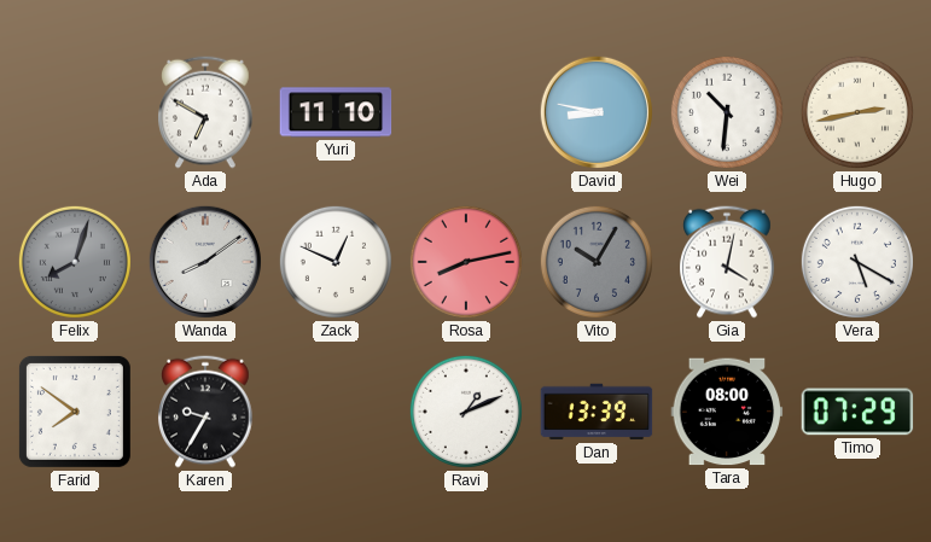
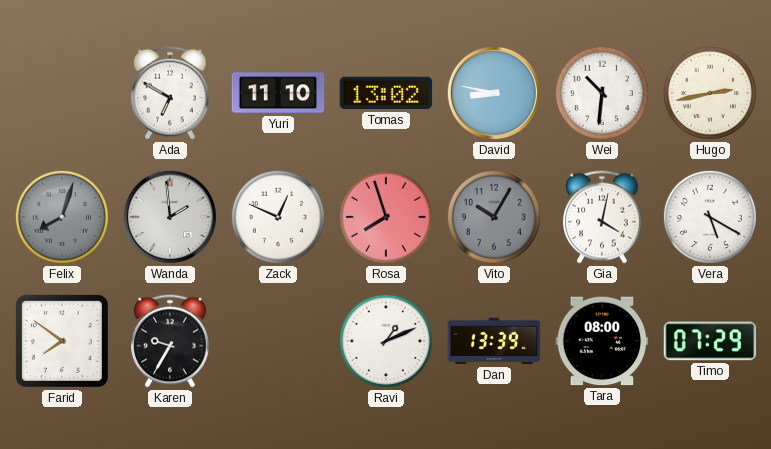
Tomas: none -> 13:02 (386, 93)
Wanda: 8:09 -> 1:59 (170, 217)
Rosa: 8:13 -> 7:57 (386, 217)
